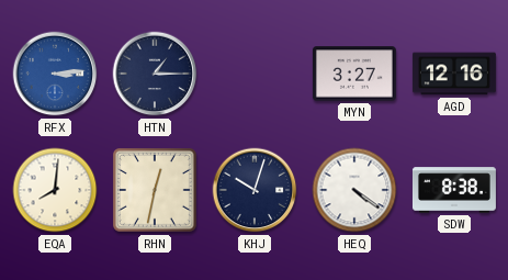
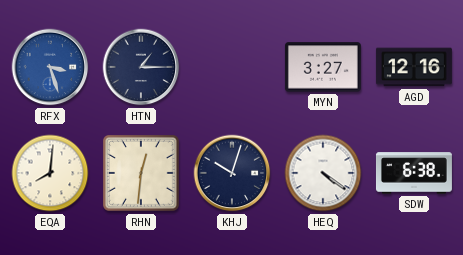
RFX: 3:14 -> 3:27 (50, 67)
RHN: 12:32 -> 12:31 (142, 174)
SDW: 8:38 -> 6:38 (414, 173)
